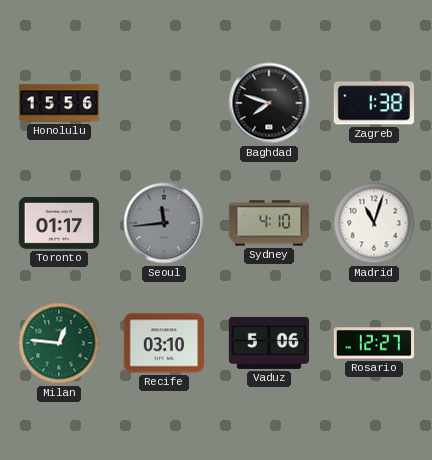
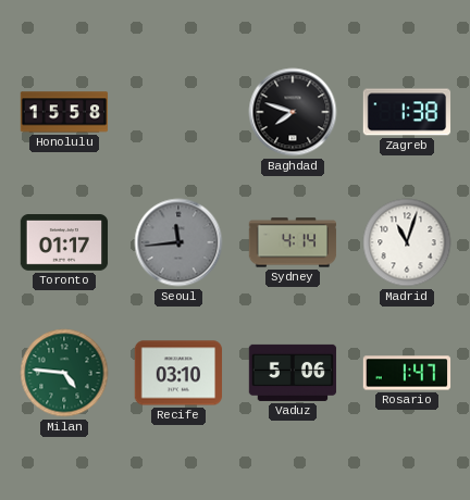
Honolulu: 15:56 -> 15:58 (64, 112)
Sydney: 4:10 -> 4:14 (293, 242)
Milan: 12:46 -> 4:46 (64, 373)
Rosario: 12:27 -> 1:47 (407, 373)
